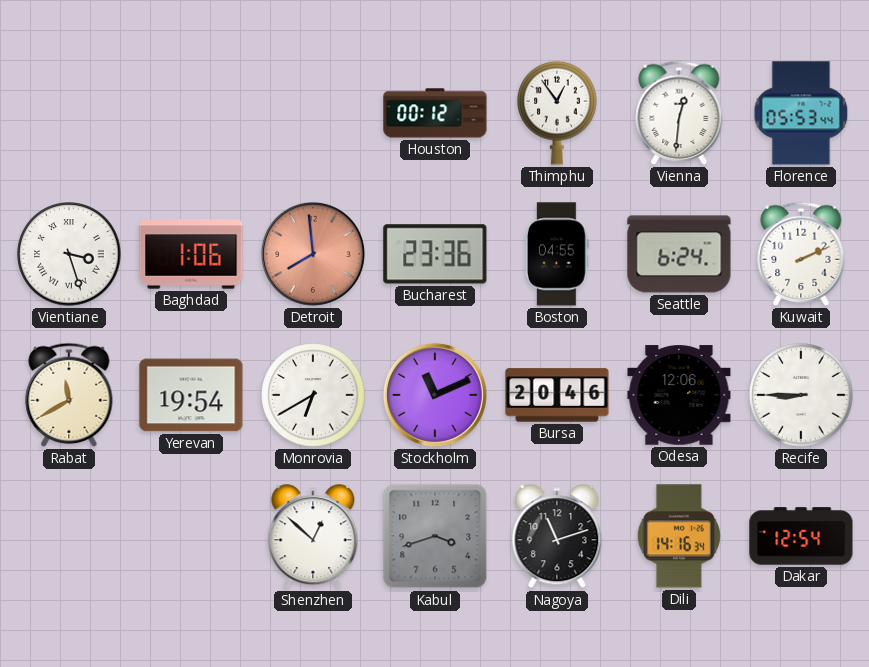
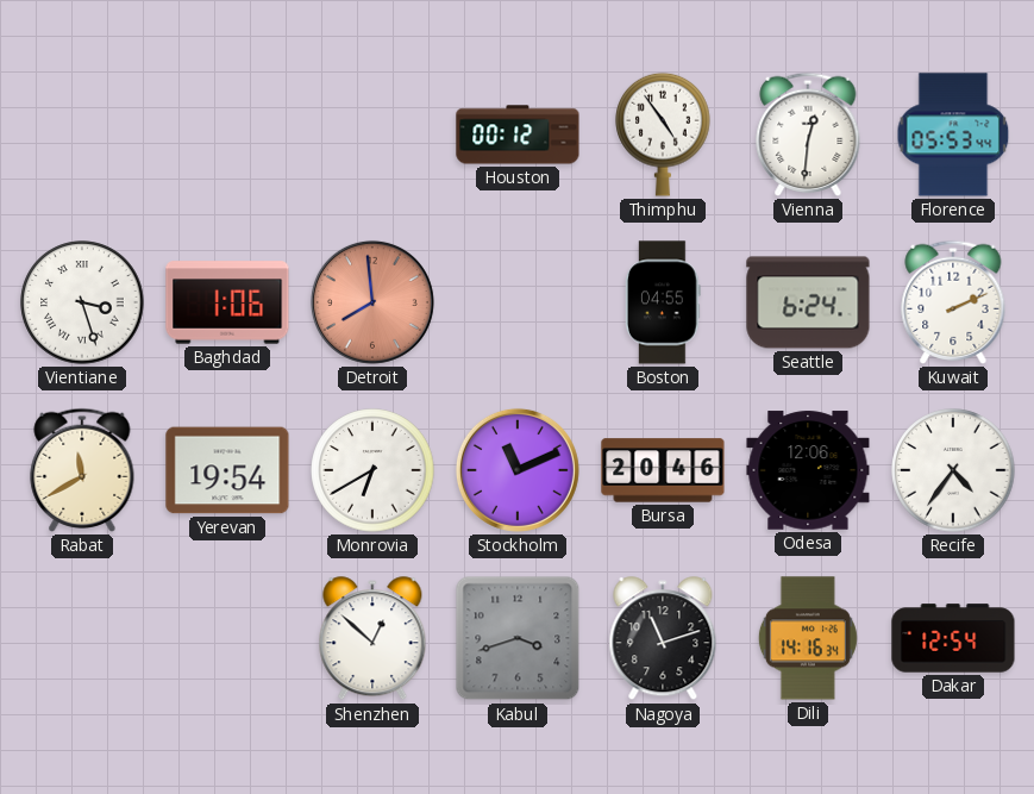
Thimphu: 12:54 -> 4:54 (663, 135)
Bucharest: 23:36 -> none (435, 254)
Recife: 8:45 -> 4:36 (953, 470)
